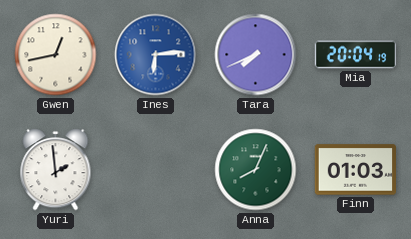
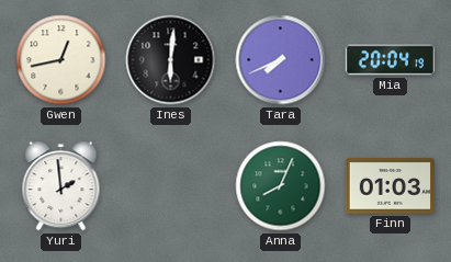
Ines: 6:14 -> 6:01 (171, 60)
Ines dial: blue -> black (171, 60)
